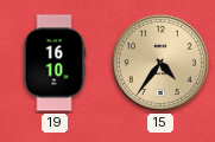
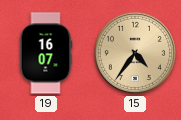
19: 16:10 -> 16:07 (46, 53)
